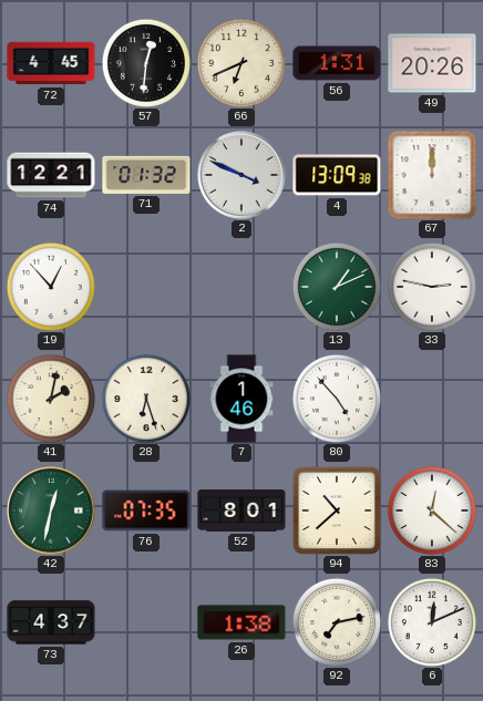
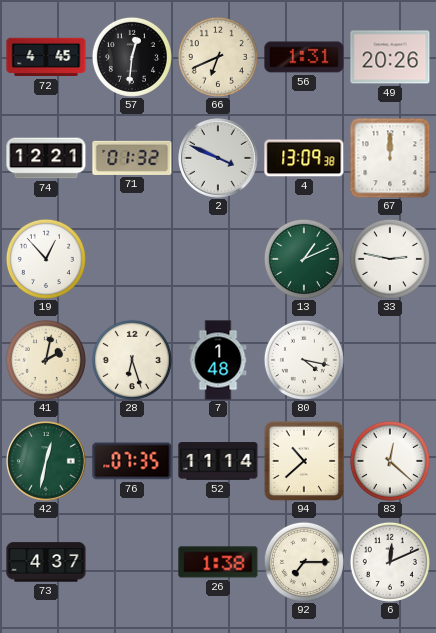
7: 1:46 -> 1:48 (218, 360)
80: 4:53 -> 4:17 (304, 360)
52: 8:01 -> 11:14 (218, 461)
92: 7:13 -> 7:15 (304, 562)
